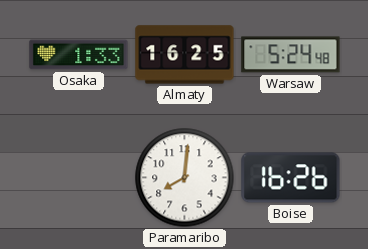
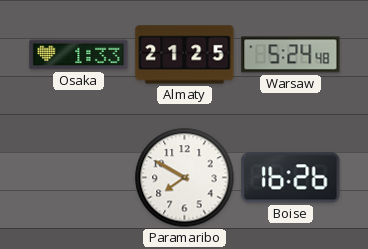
Almaty: 16:25 -> 21:25 (185, 55)
Paramaribo: 8:01 -> 7:50 (185, 178)
